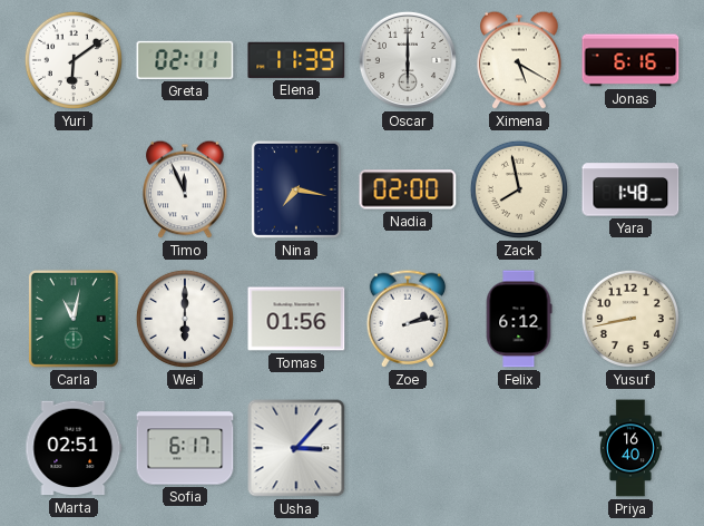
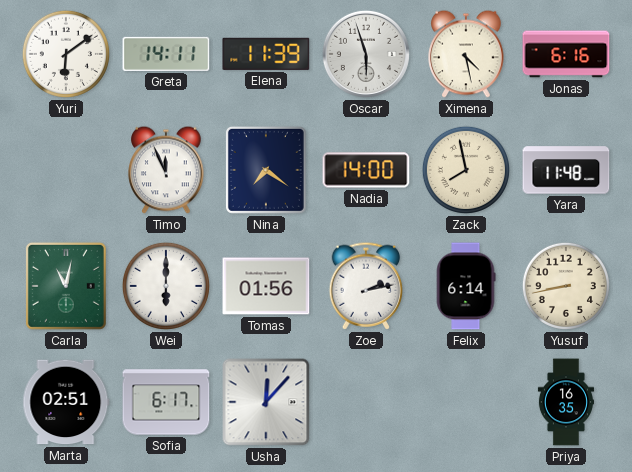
Greta: 02:11 -> 14:11 (166, 54)
Oscar: 6:00 -> 5:57 (366, 54)
Ximena: 5:20 -> 4:28 (466, 54)
Nina: 7:17 -> 7:21 (266, 170)
Nadia: 02:00 -> 14:00 (366, 170)
Yara: 1:48 -> 11:48 (566, 170)
Felix: 6:12 -> 6:14 (466, 286)
Usha: 3:07 -> 12:07 (266, 402)
Priya: 16:40 -> 16:35 (566, 402)
